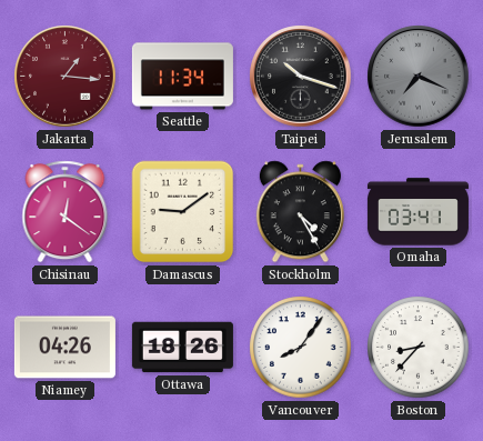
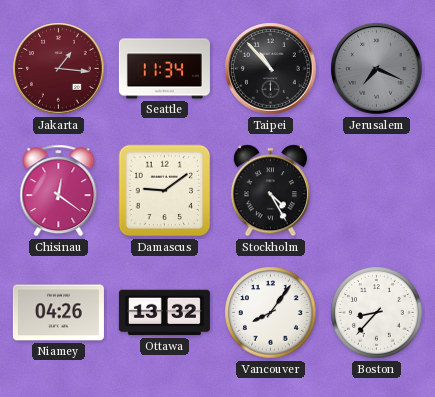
Taipei: 10:18 -> 10:53 (271, 69)
Omaha: 03:41 -> none (417, 212)
Ottawa: 18:26 -> 13:32 (164, 313)
